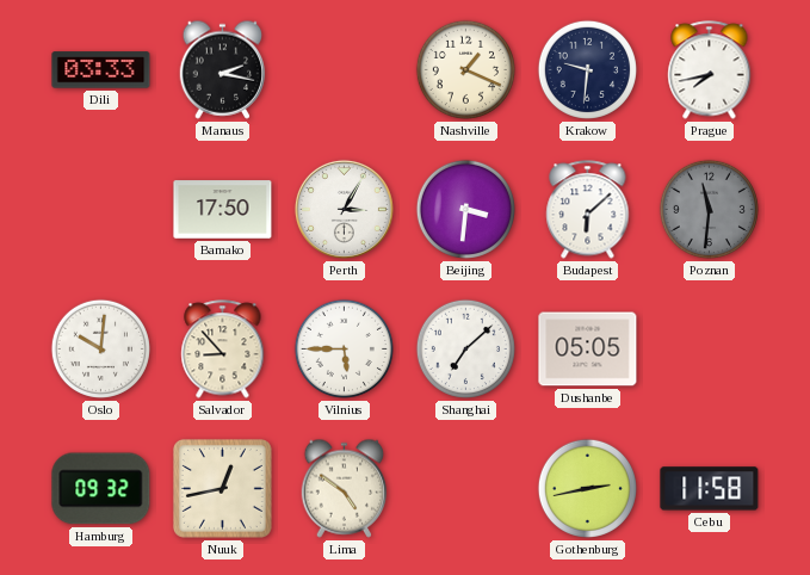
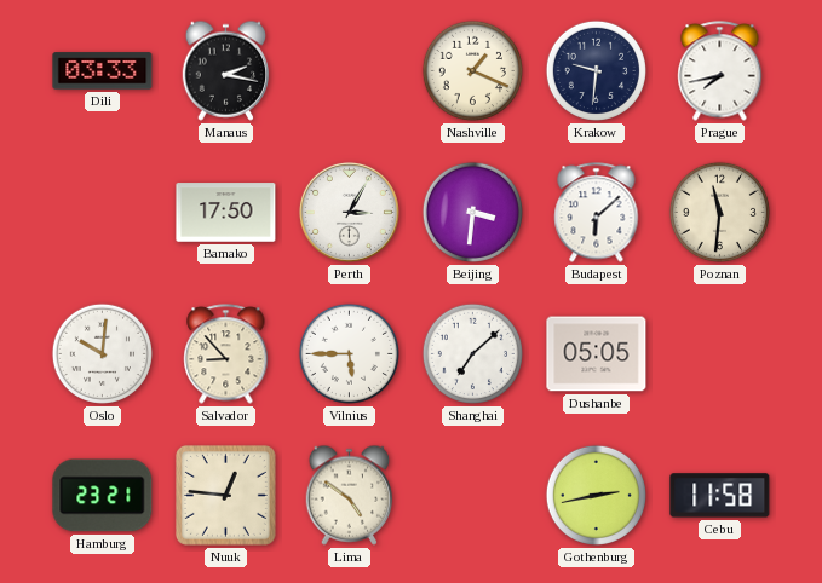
Poznan dial: grey -> cream (719, 212)
Hamburg: 09:32 -> 23:21 (103, 496)
Nuuk: 12:43 -> 12:46 (225, 495)
